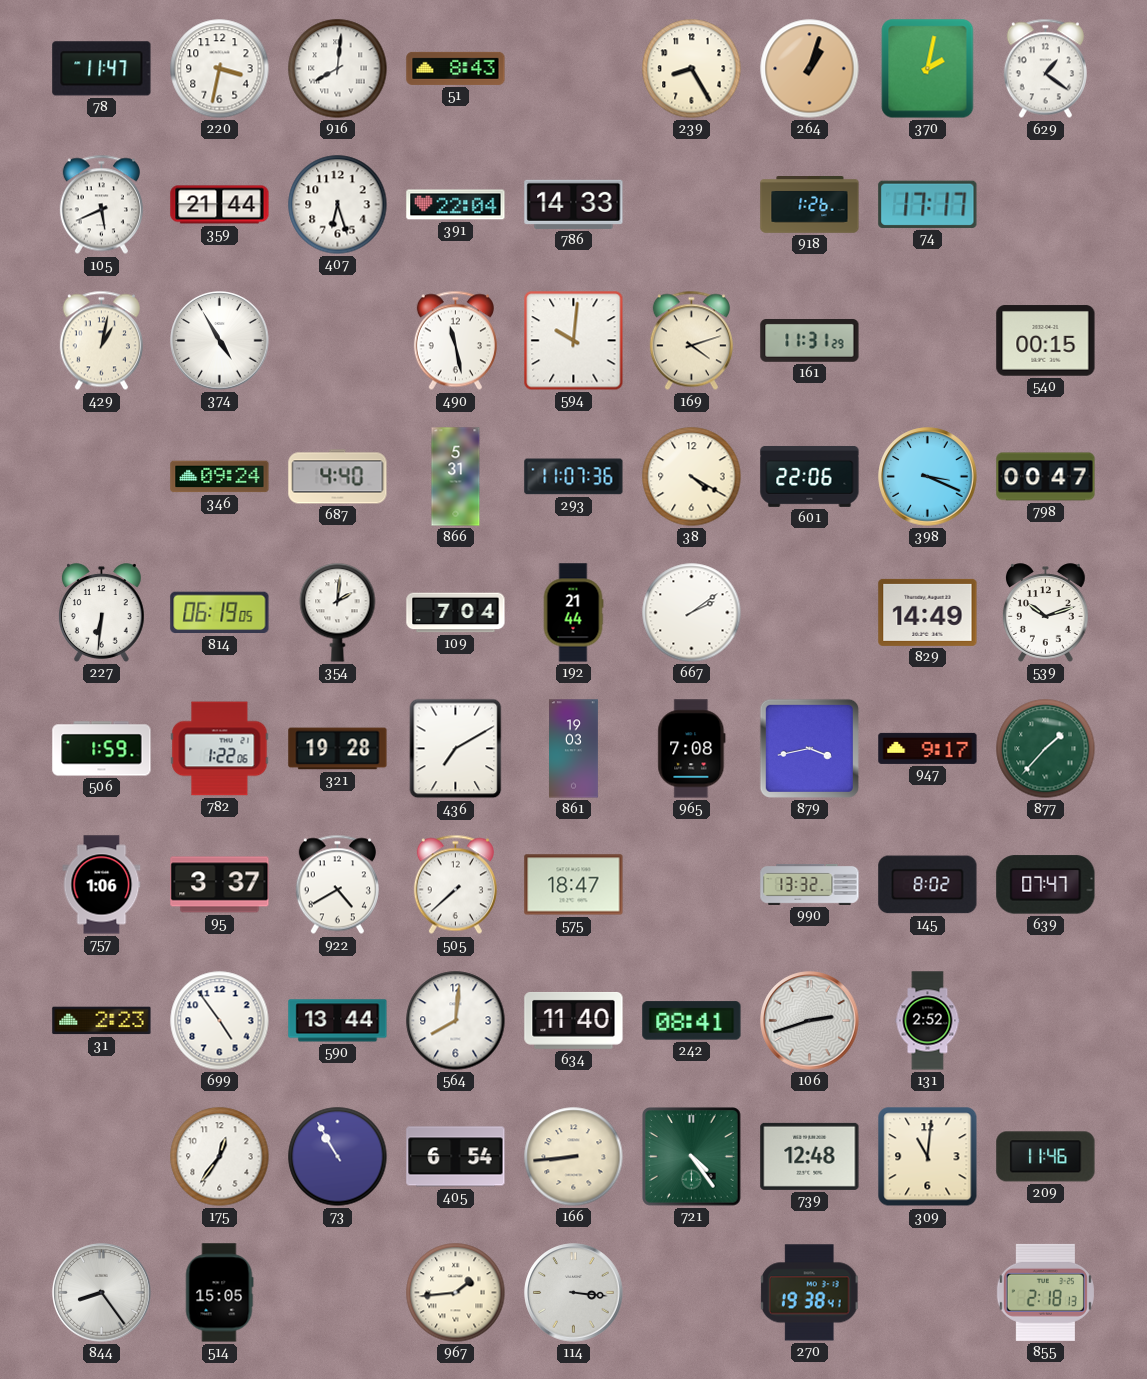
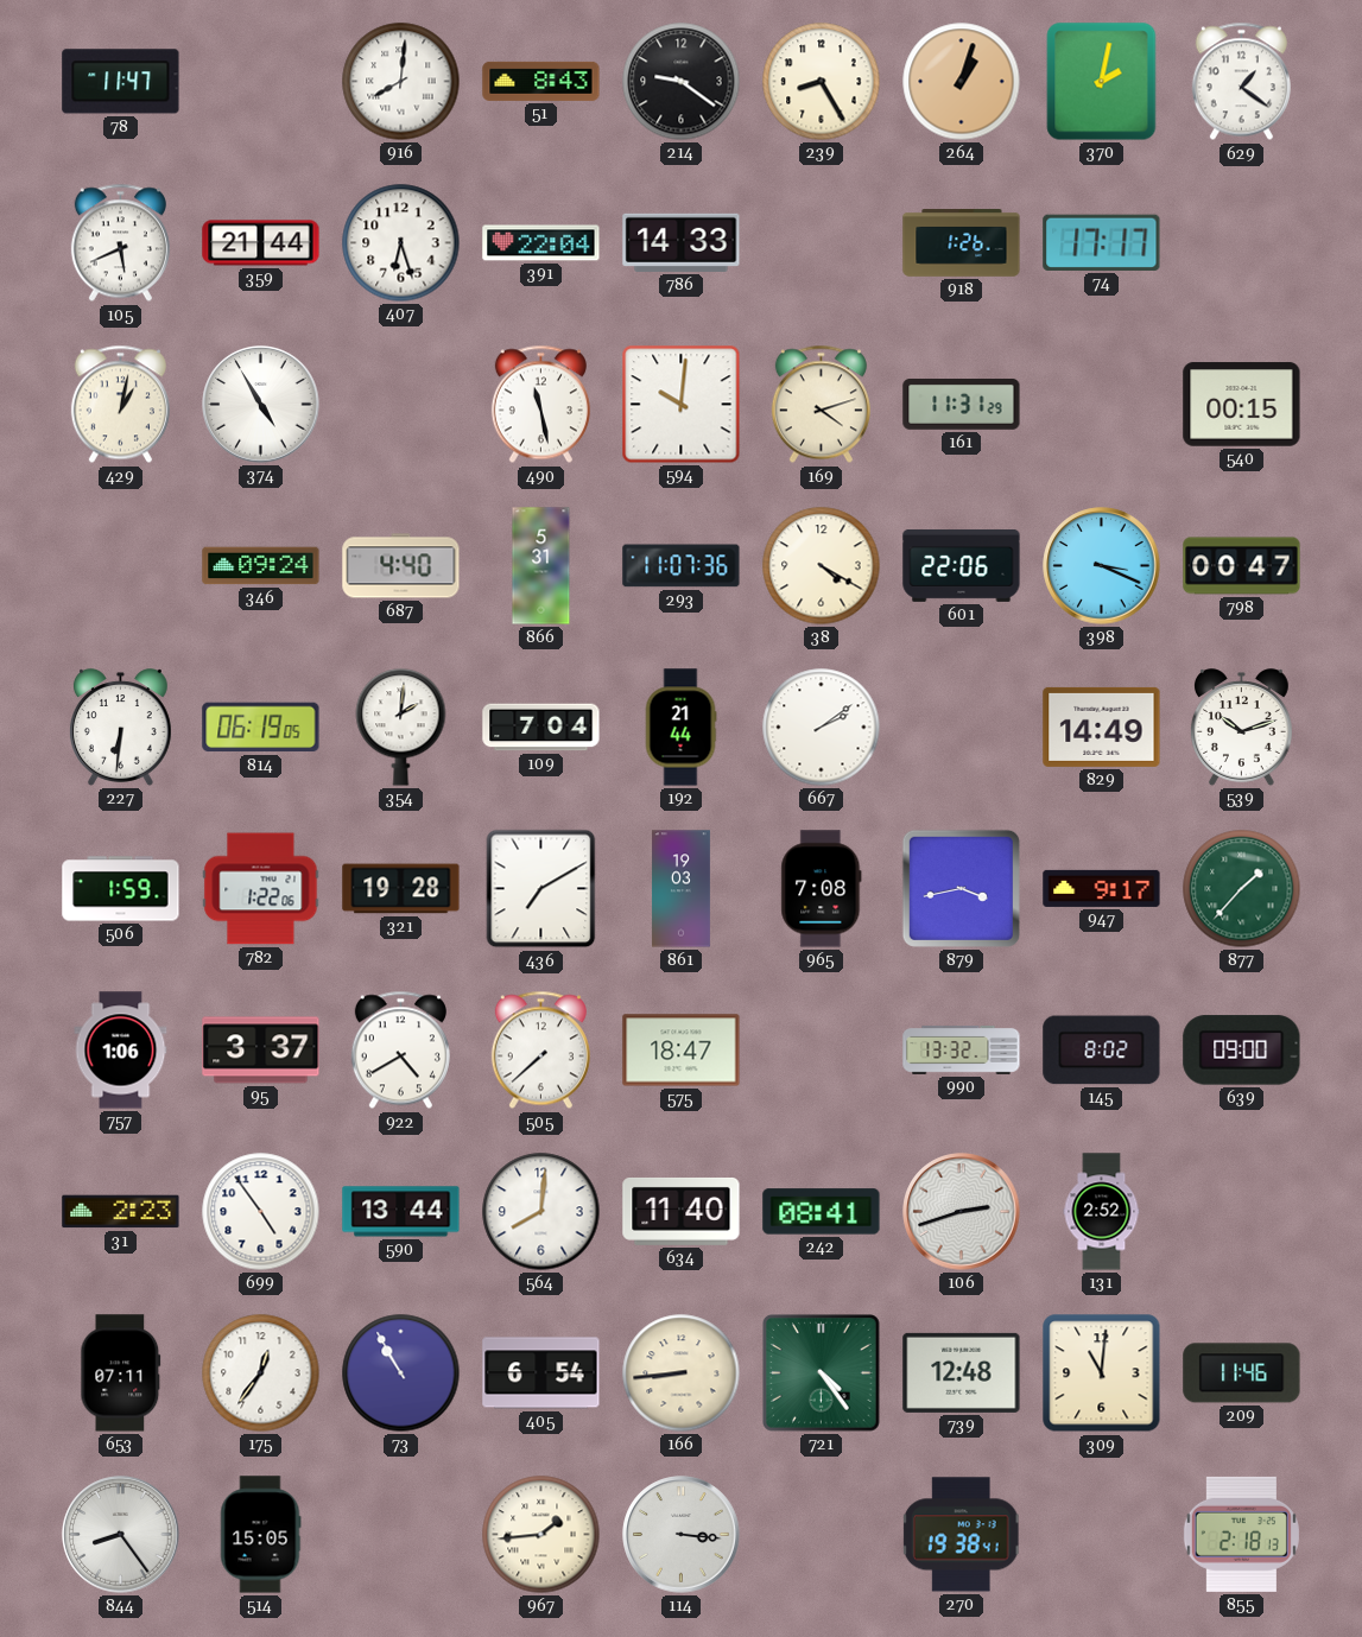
220: 3:32 -> none (220, 69)
214: none -> 9:21 (682, 82)
639: 07:47 -> 09:00 (1242, 1051)
653: none -> 07:11 (121, 1373)
